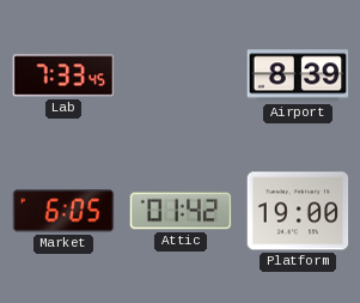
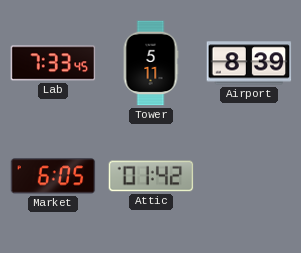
Tower: none -> 5:11 (151, 63)
Platform: 19:00 -> none (298, 211)
